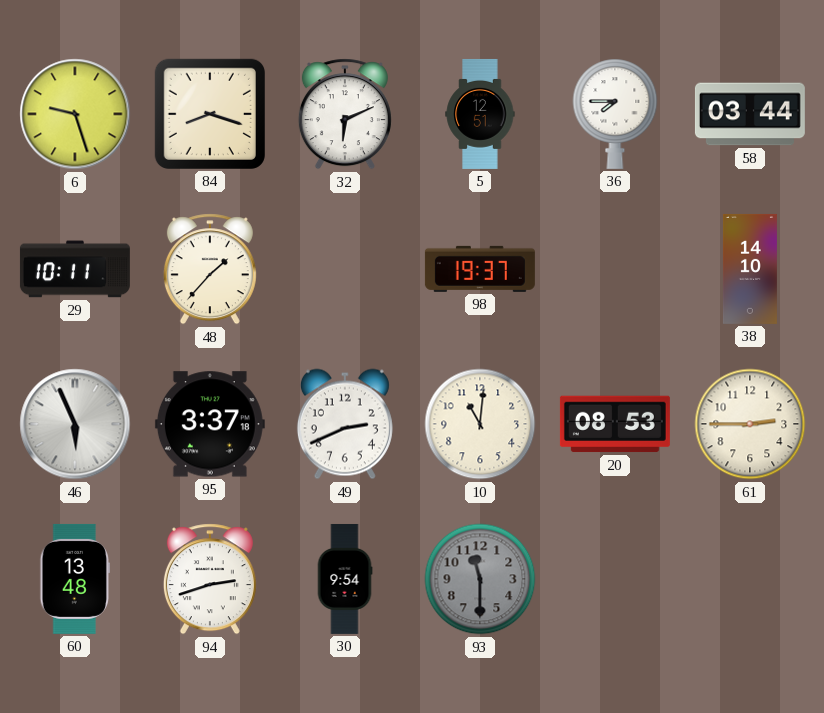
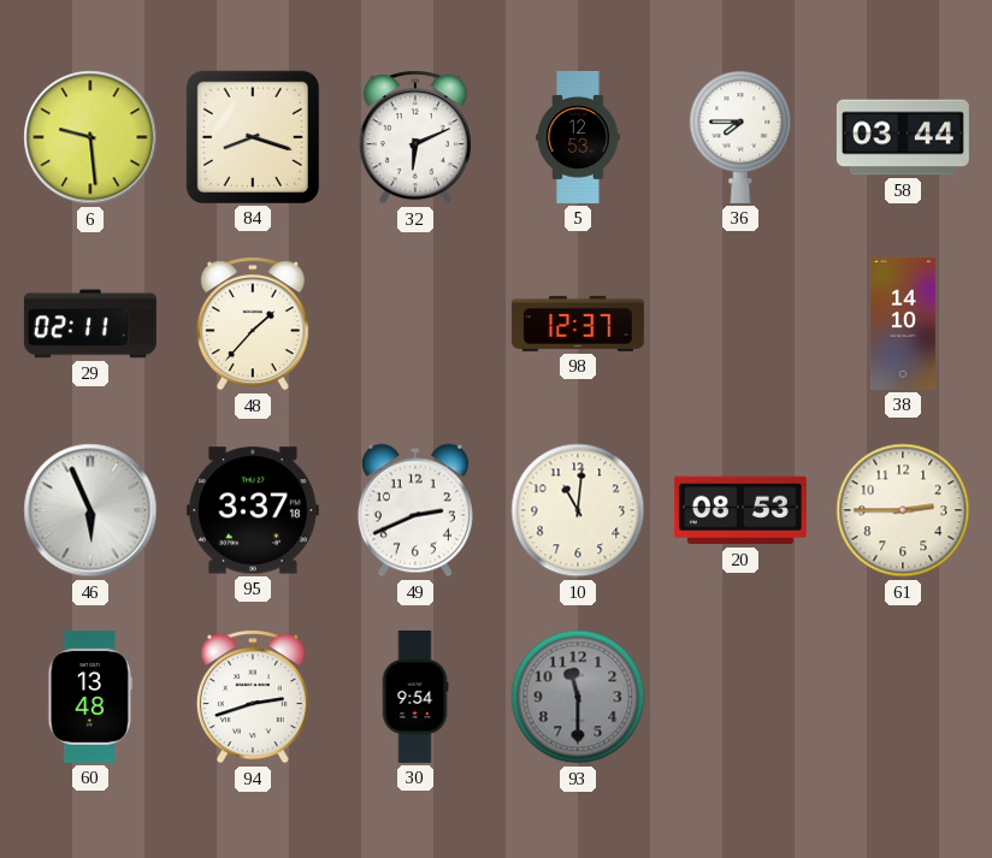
6: 9:27 -> 9:29 (90, 137)
5: 12:51 -> 12:53 (578, 137)
29: 10:11 -> 02:11 (90, 324)
98: 19:37 -> 12:37 (578, 324)
